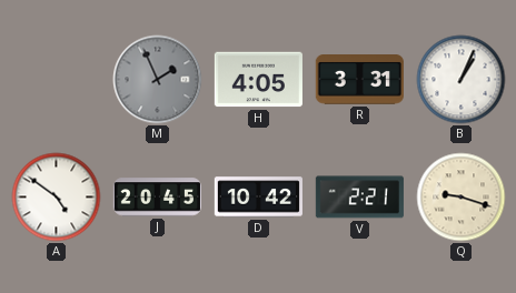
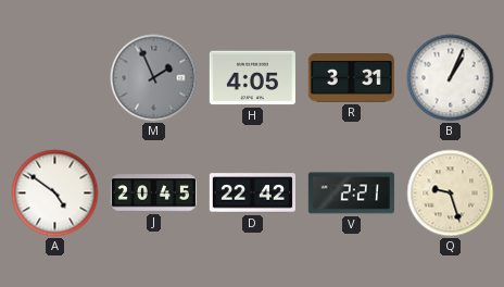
D: 10:42 -> 22:42 (252, 194)
Q: 9:18 -> 9:27 (451, 194)
